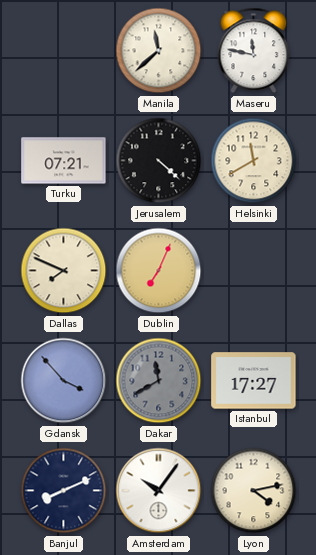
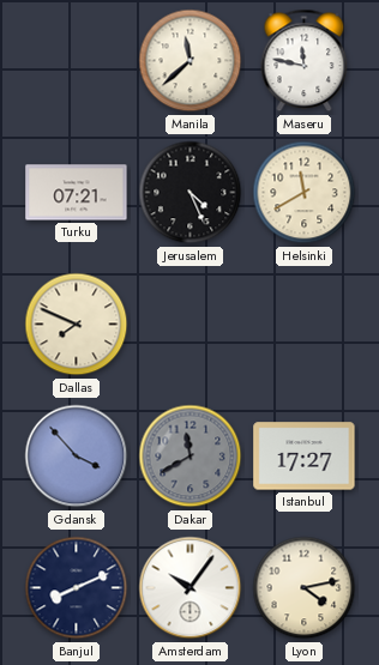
Jerusalem: 4:22 -> 4:26 (191, 193)
Dublin: 7:04 -> none (159, 271)
